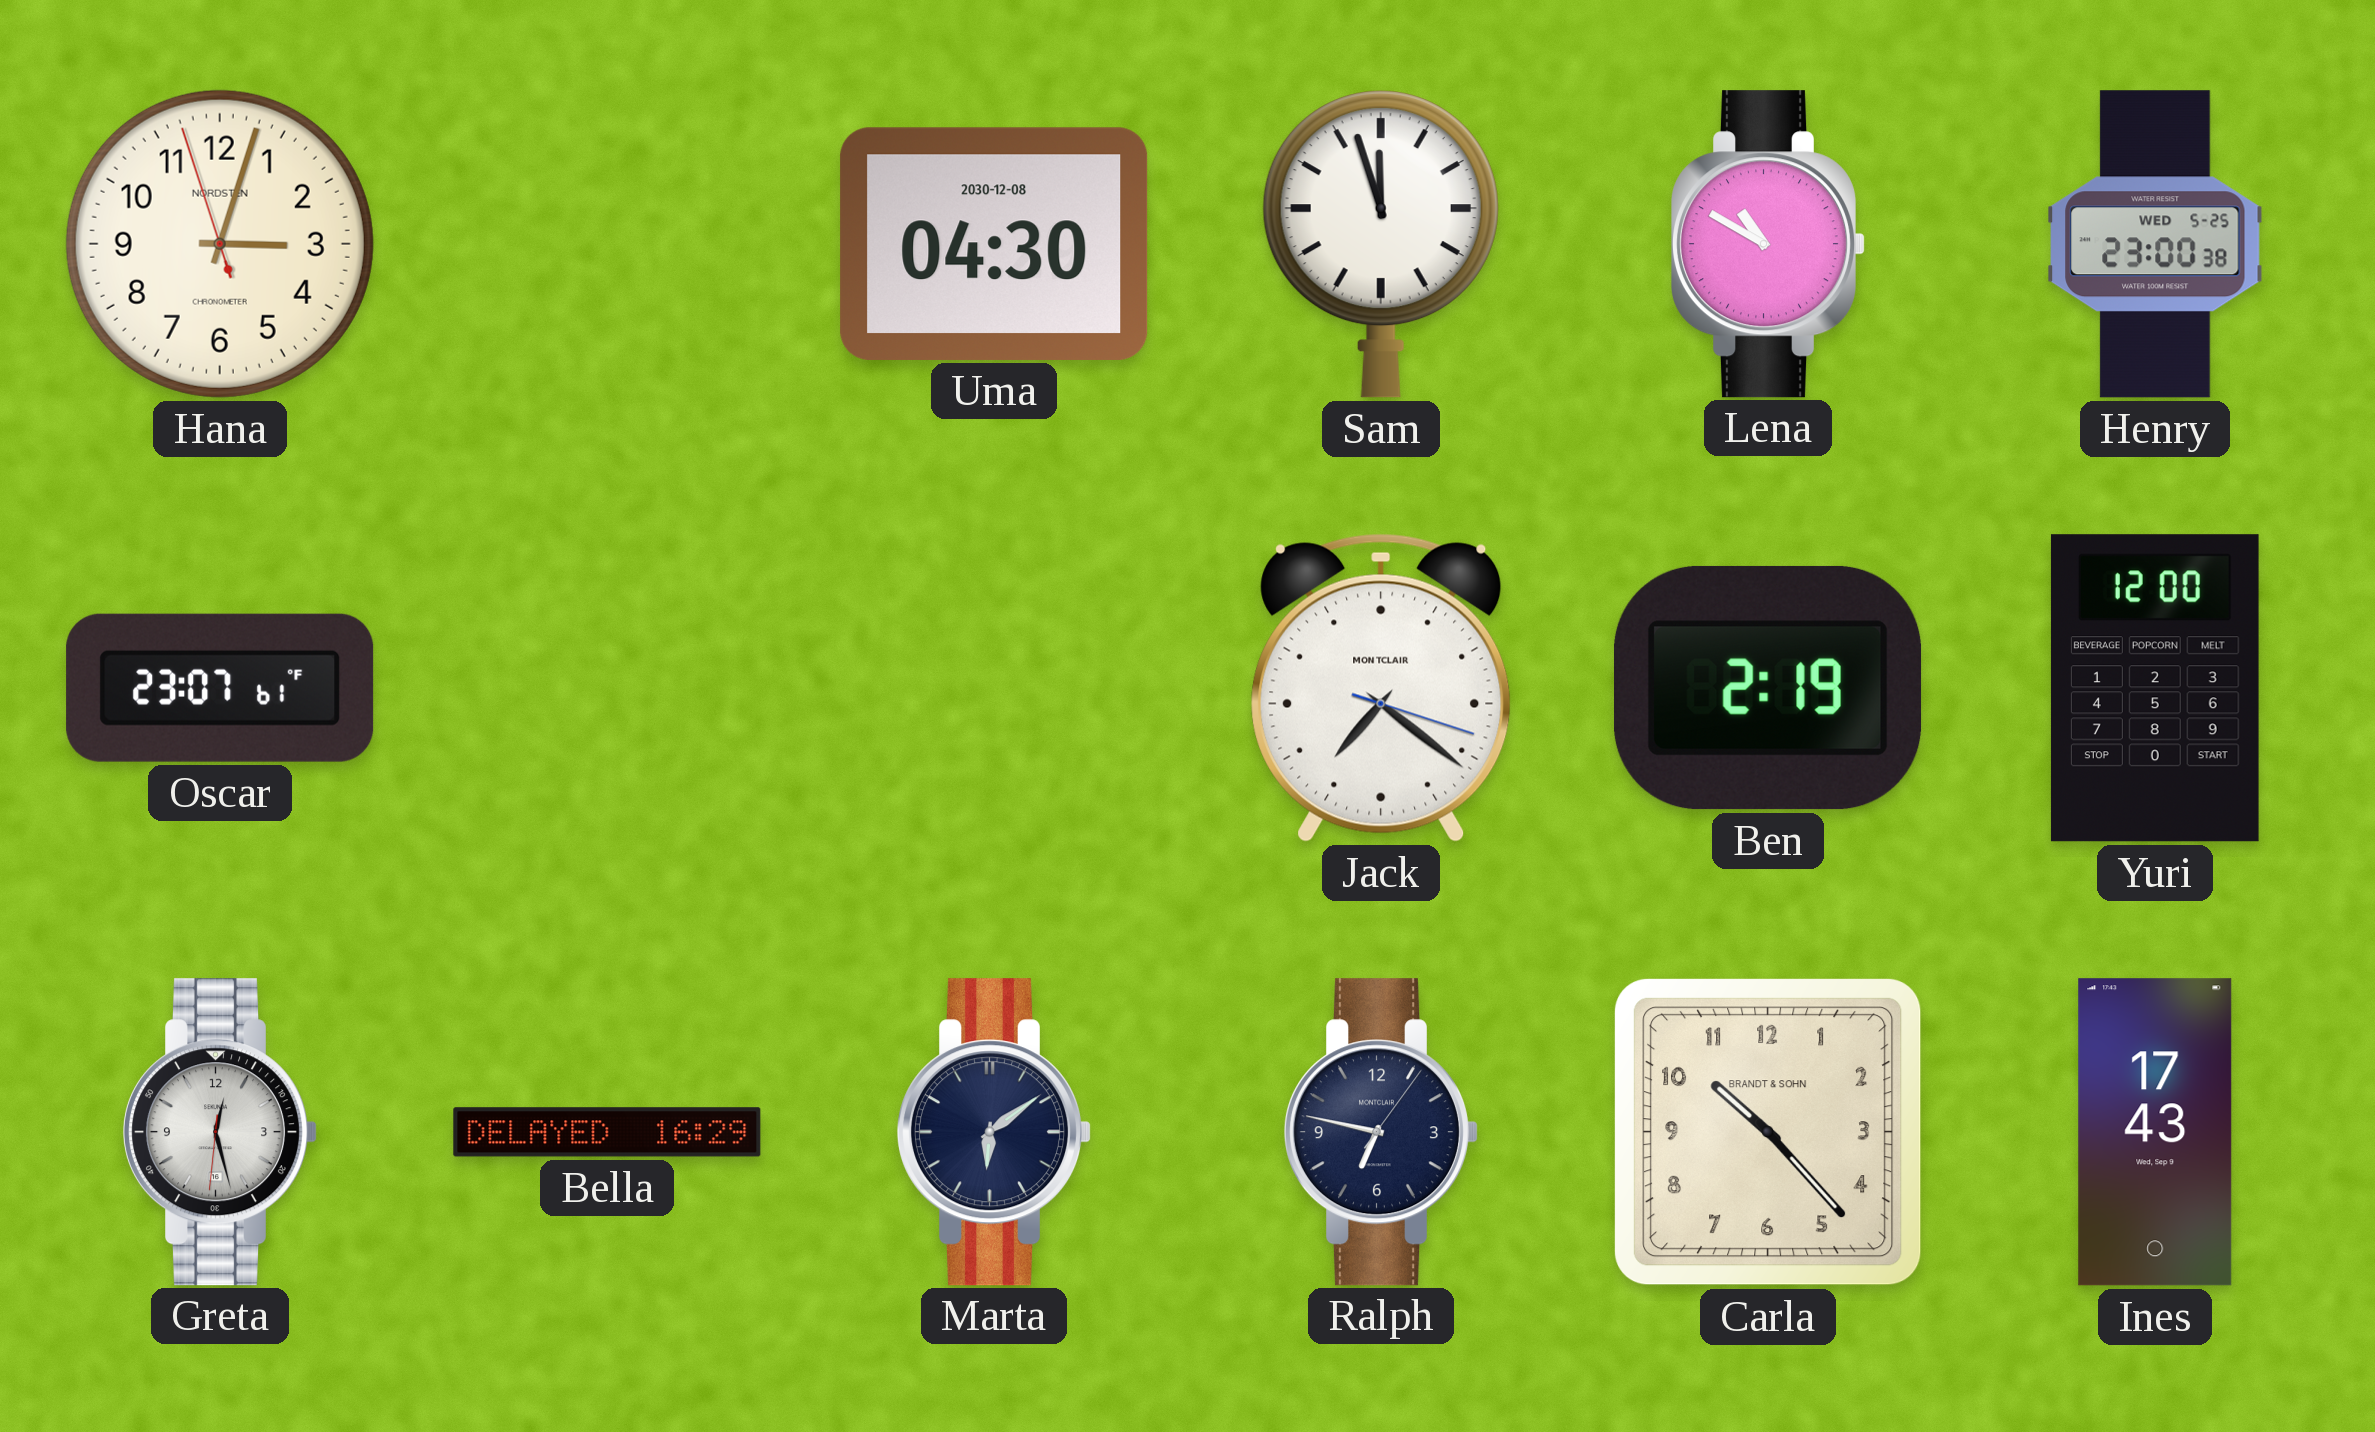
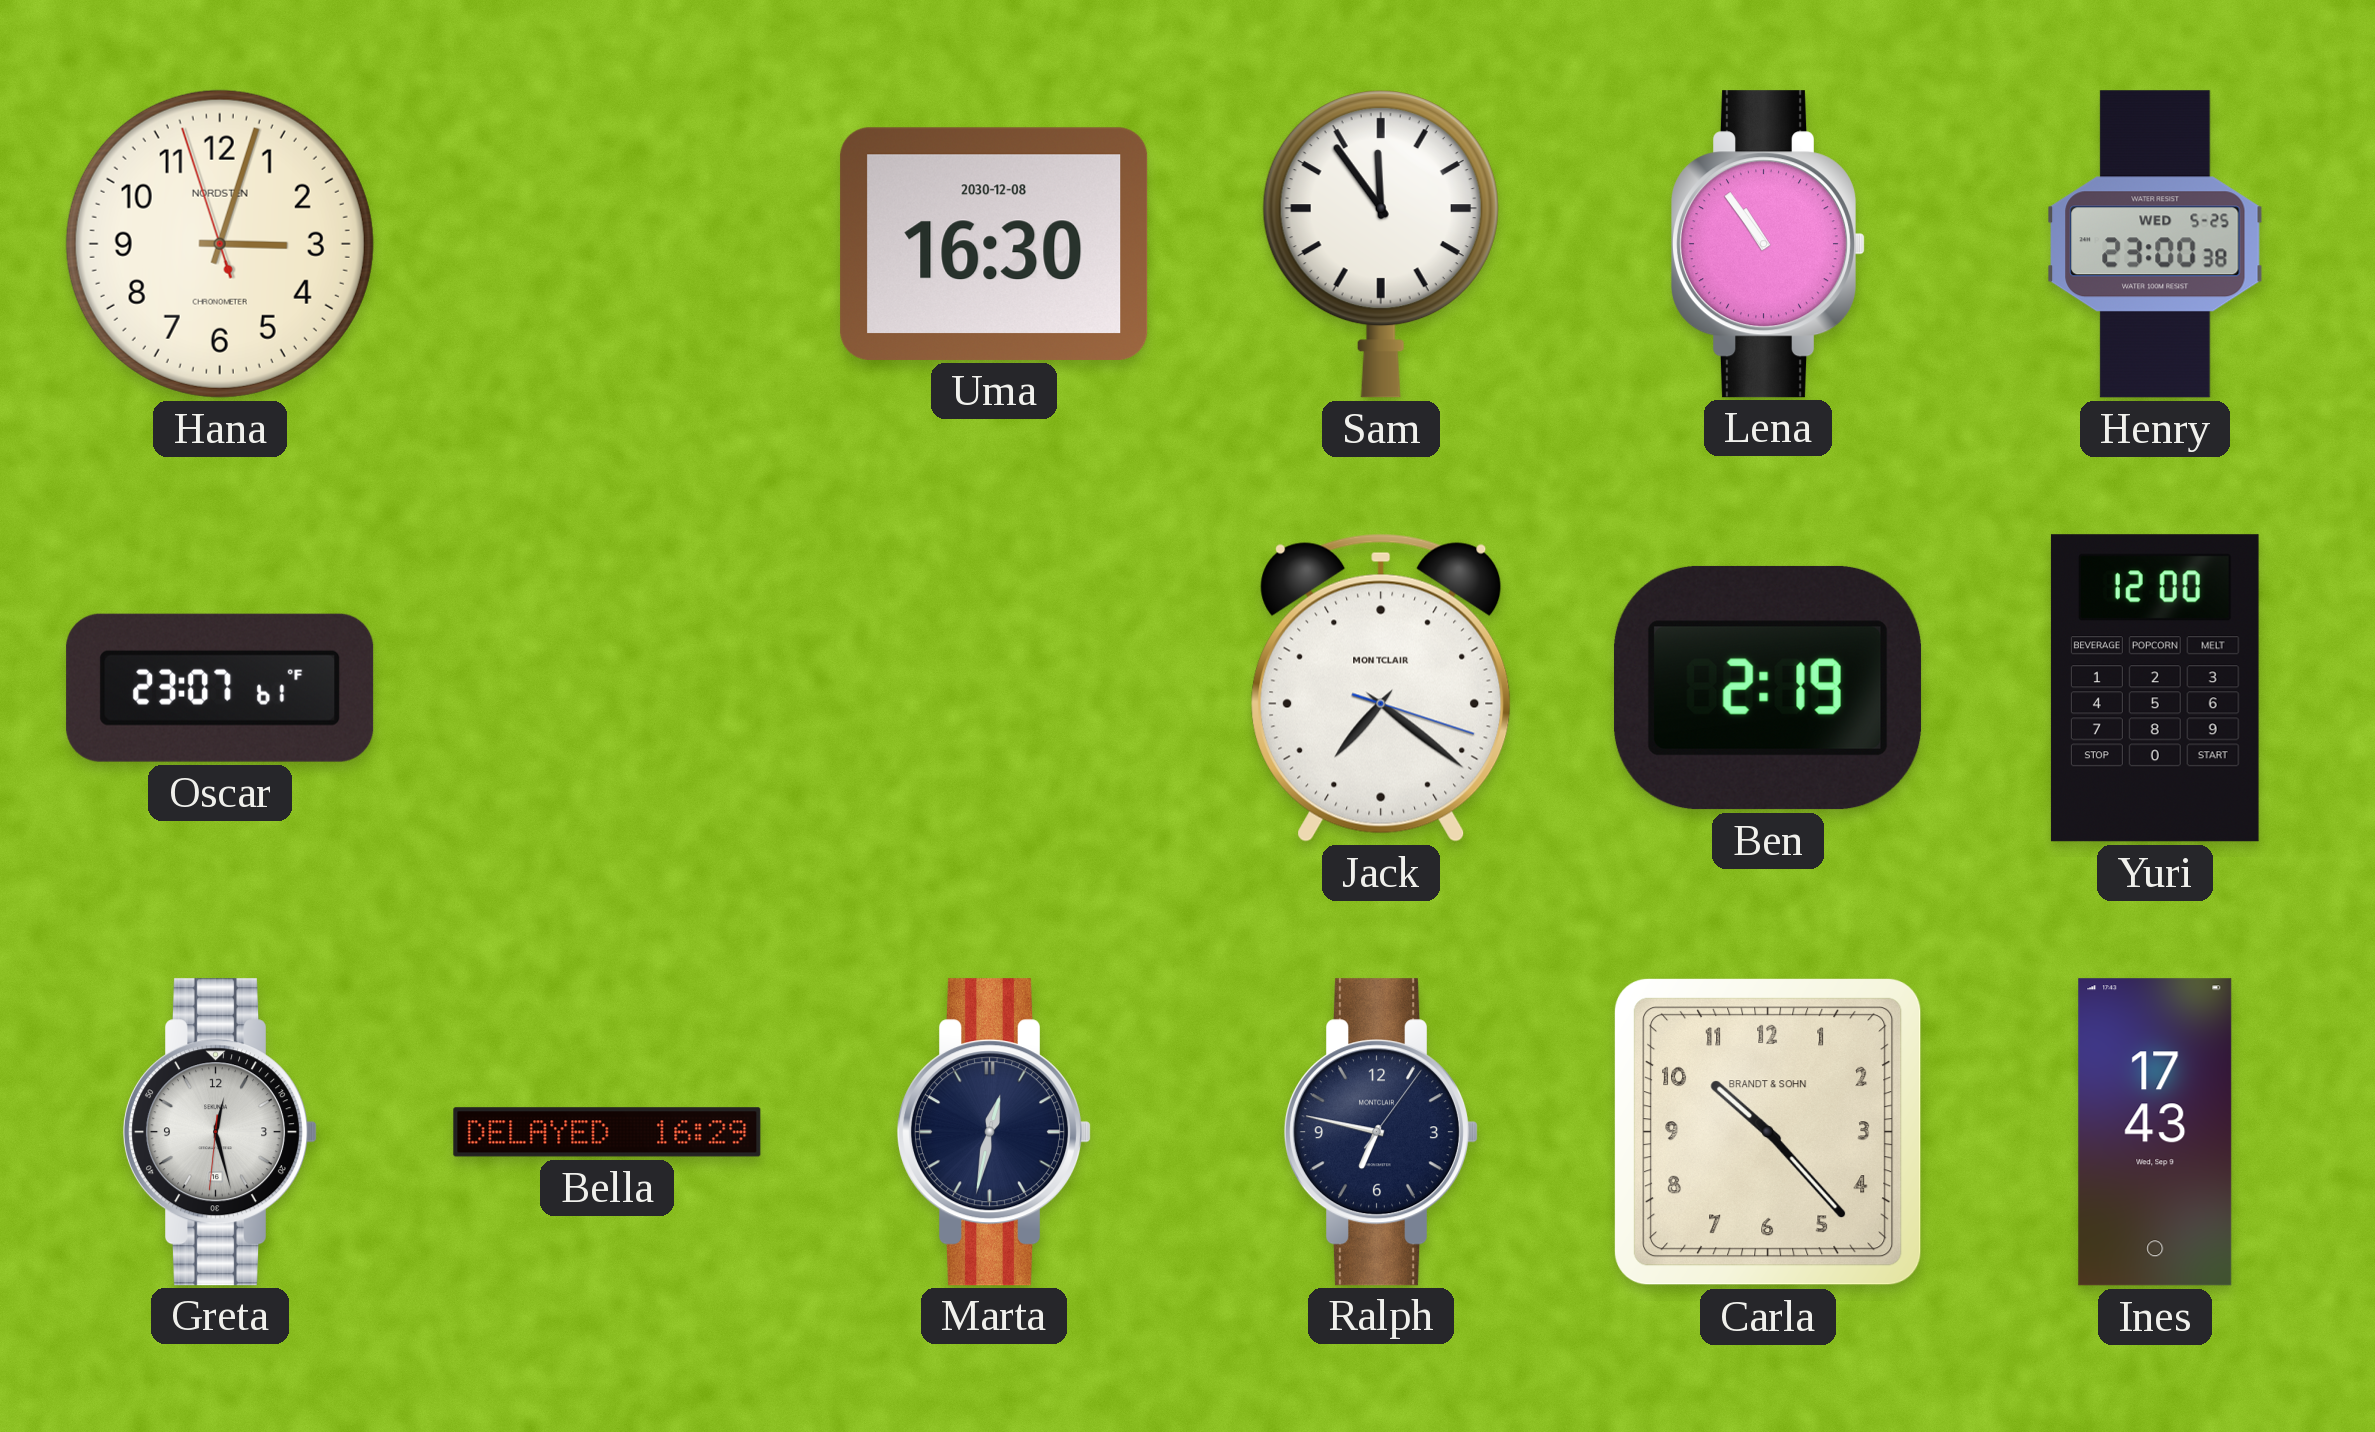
Uma: 04:30 -> 16:30 (994, 244)
Sam: 11:57 -> 11:54 (1381, 244)
Lena: 10:50 -> 10:54 (1769, 244)
Marta: 6:09 -> 12:32 (995, 1132)
